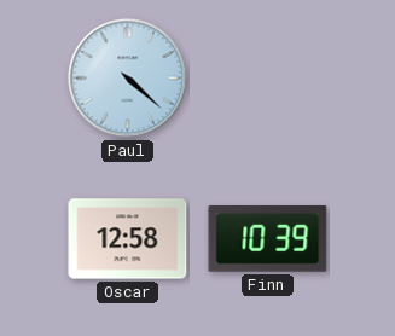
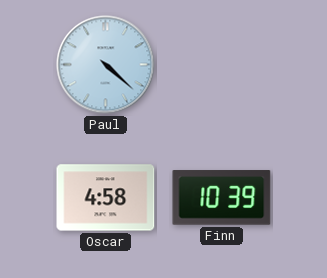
Oscar: 12:58 -> 4:58 (106, 198)
